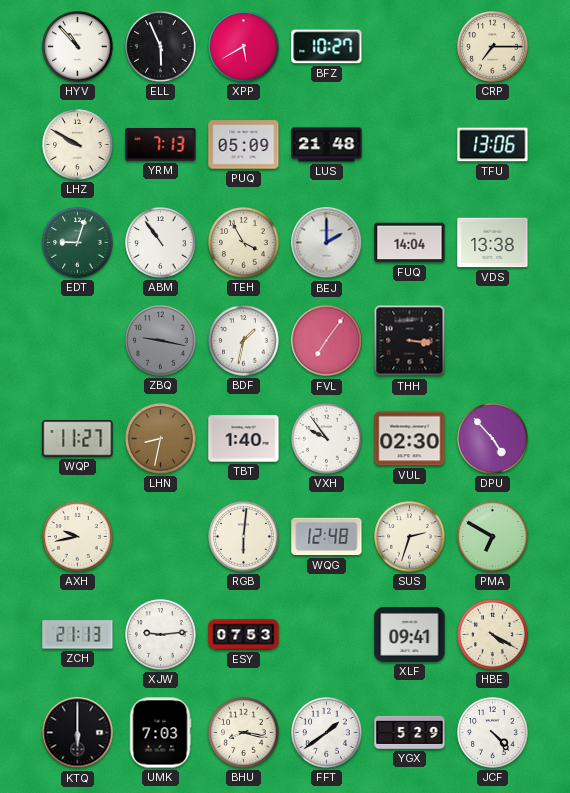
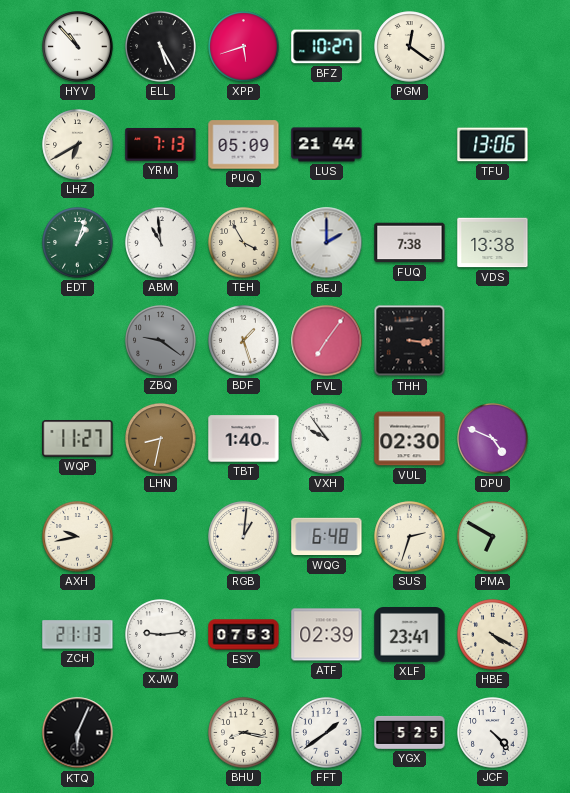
ELL: 5:56 -> 5:25 (161, 47)
XPP: 5:40 -> 5:42 (244, 47)
PGM: none -> 12:21 (410, 47)
CRP: 7:15 -> none (493, 47)
LHZ: 9:50 -> 6:40 (78, 145)
LUS: 21:48 -> 21:44 (327, 145)
EDT: 9:03 -> 1:03 (78, 243)
ABM: 10:54 -> 10:59 (161, 243)
FUQ: 14:04 -> 7:38 (410, 243)
ZBQ: 9:17 -> 9:21 (161, 341)
BDF: 1:32 -> 1:27 (244, 341)
DPU: 4:53 -> 4:49 (493, 439)
RGB: 6:01 -> 1:01 (244, 537)
WQG: 12:48 -> 6:48 (327, 537)
ATF: none -> 02:39 (327, 635)
XLF: 09:41 -> 23:41 (410, 635)
KTQ: 6:00 -> 6:04 (78, 733)
UMK: 7:03 -> none (160, 733)
YGX: 5:29 -> 5:25 (410, 732)
